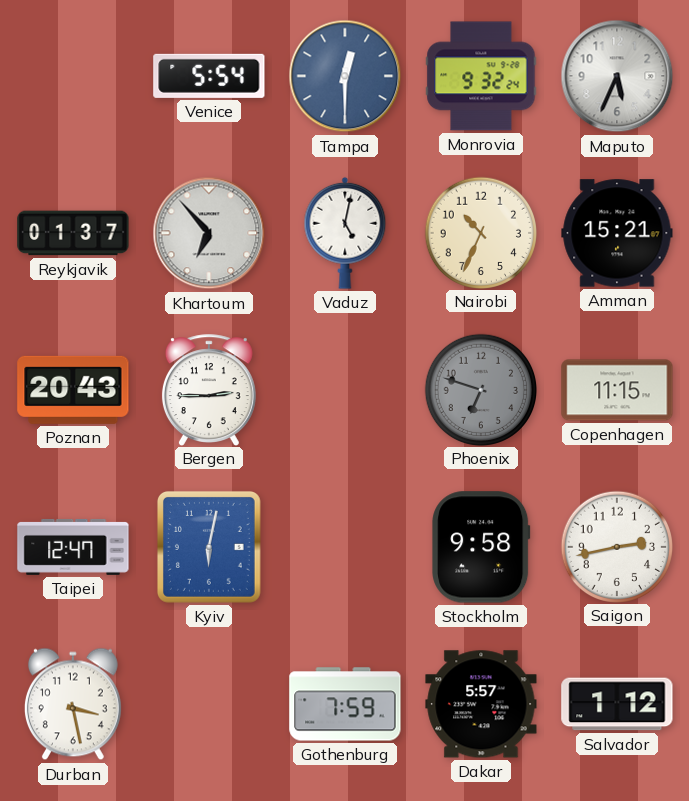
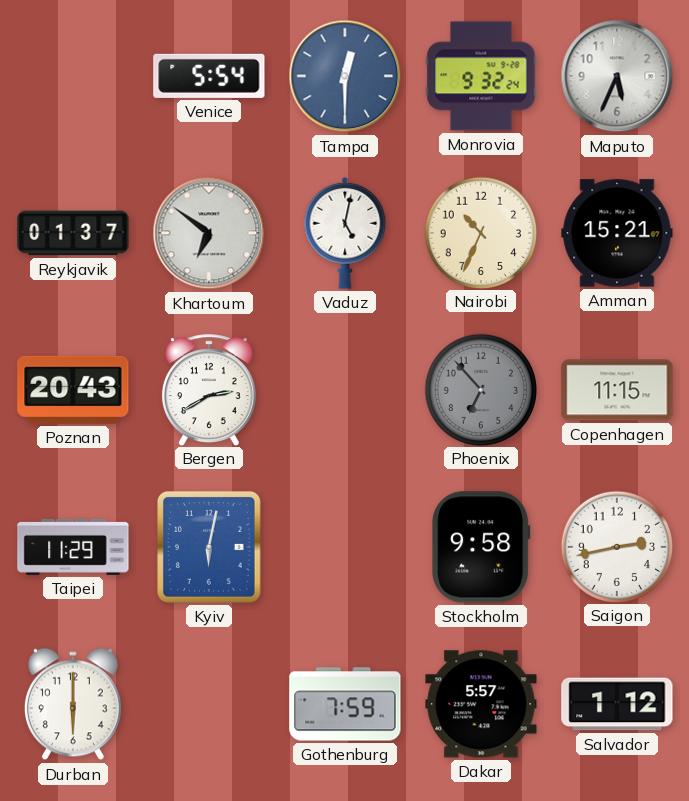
Khartoum: 6:53 -> 6:51 (209, 233)
Bergen: 2:45 -> 2:40 (209, 390)
Phoenix: 6:48 -> 6:53 (480, 389)
Taipei: 12:47 -> 11:29 (73, 547)
Durban: 3:28 -> 6:00 (73, 704)
